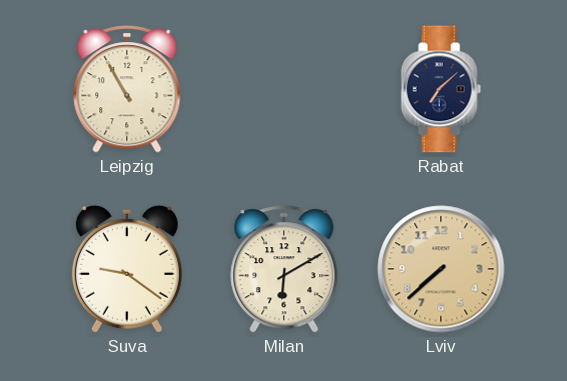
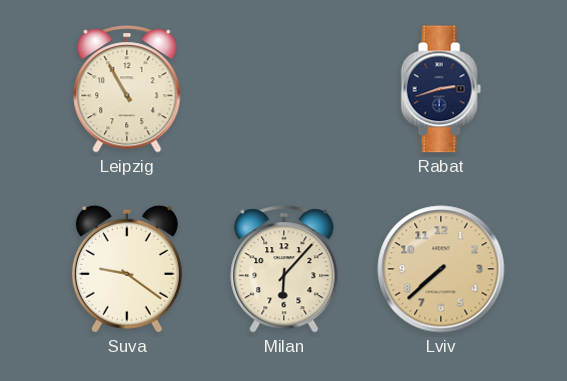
Rabat: 7:08 -> 2:42 (441, 89)
Milan: 6:10 -> 6:07 (284, 269)
